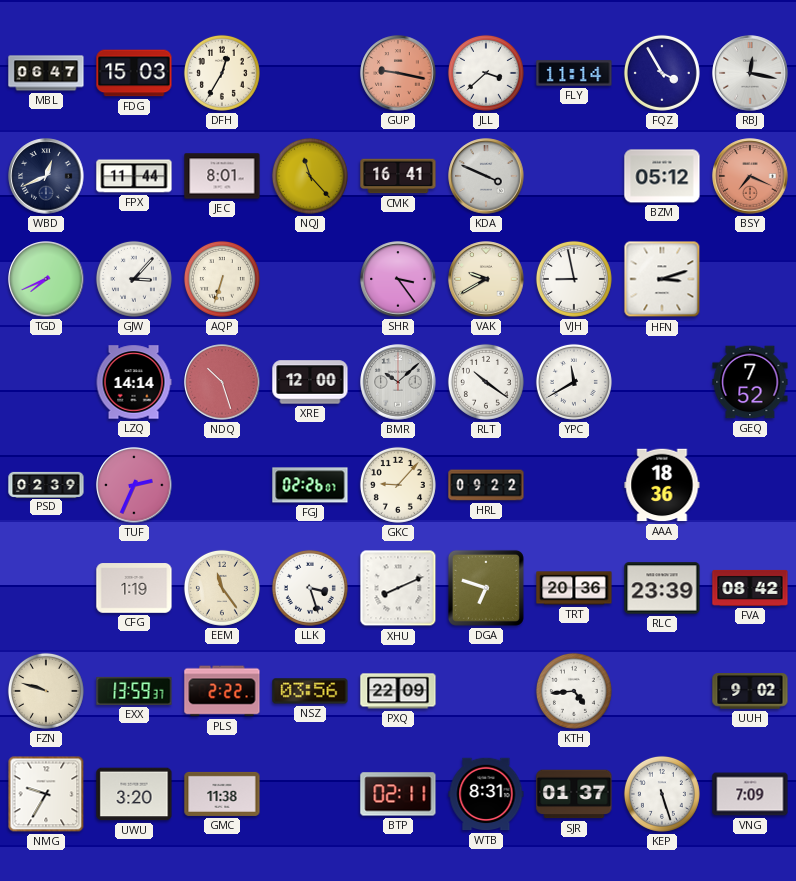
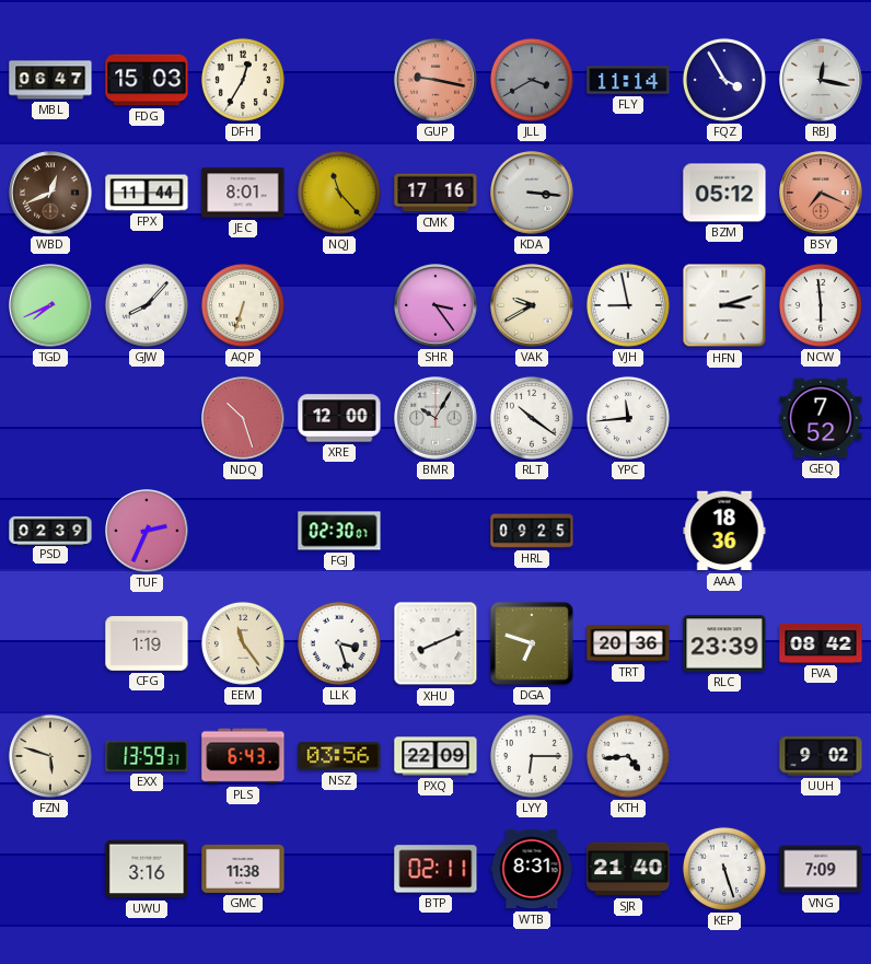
JLL: 3:38 -> 3:40 (532, 80)
JLL dial: white -> grey (532, 80)
WBD dial: navy -> brown (50, 193)
CMK: 16:41 -> 17:16 (436, 193)
KDA: 3:49 -> 3:16 (532, 193)
GJW: 3:07 -> 8:07 (147, 305)
NCW: none -> 5:59 (821, 305)
LZQ: 14:14 -> none (134, 382)
BMR: 10:08 -> 10:05 (436, 418)
YPC: 11:40 -> 11:44 (628, 418)
FGJ: 02:26 -> 02:30 (339, 531)
GKC: 9:07 -> none (398, 485)
HRL: 09:22 -> 09:25 (532, 531)
FZN: 9:48 -> 5:48 (50, 756)
PLS: 2:22 -> 6:43 (243, 756)
LYY: none -> 6:15 (532, 756)
NMG: 9:35 -> none (46, 794)
UWU: 3:20 -> 3:16 (147, 869)
SJR: 01:37 -> 21:40 (628, 869)
